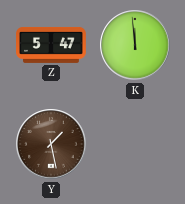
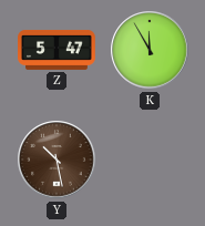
K: 11:59 -> 11:55 (150, 50)
Y: 1:28 -> 10:28 (57, 160)
